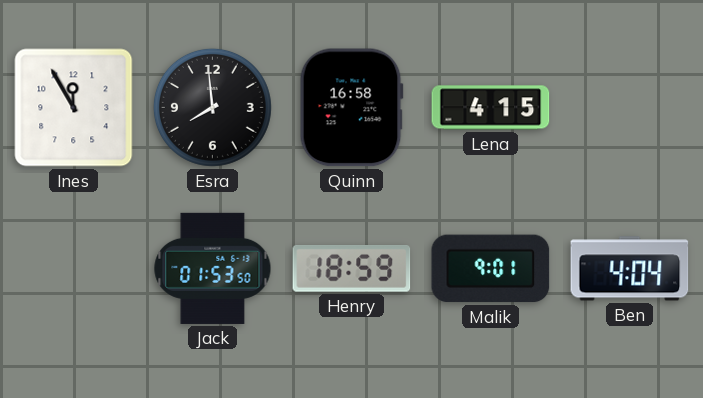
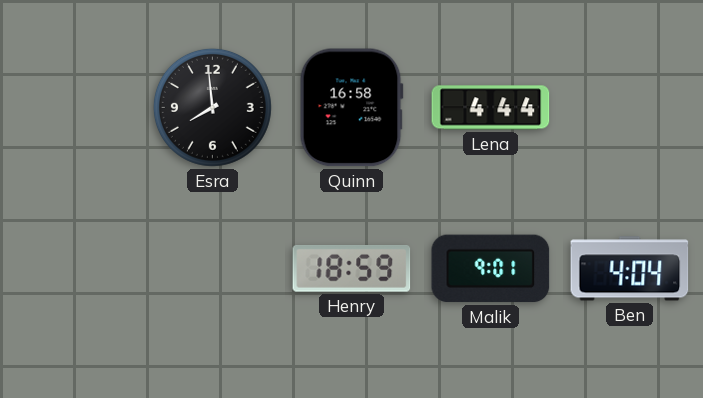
Ines: 11:55 -> none (74, 108)
Lena: 4:15 -> 4:44 (491, 108)
Jack: 01:53 -> none (213, 268)
